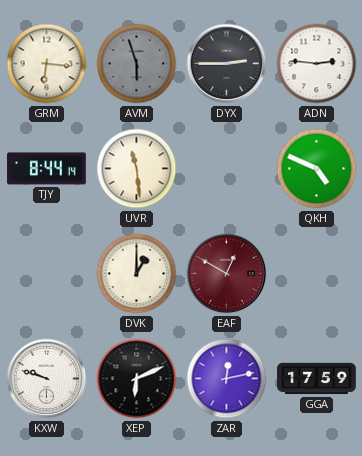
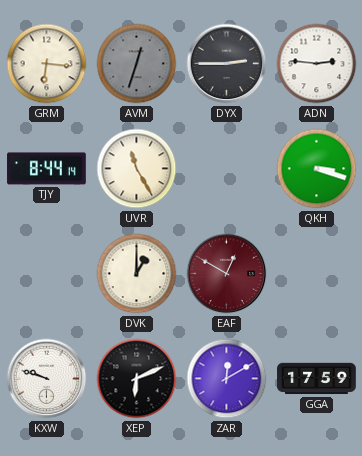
AVM: 5:57 -> 12:33 (137, 64)
UVR: 11:29 -> 11:25 (137, 169)
QKH: 4:49 -> 3:18 (317, 169)
ZAR: 12:13 -> 12:10 (227, 379)
